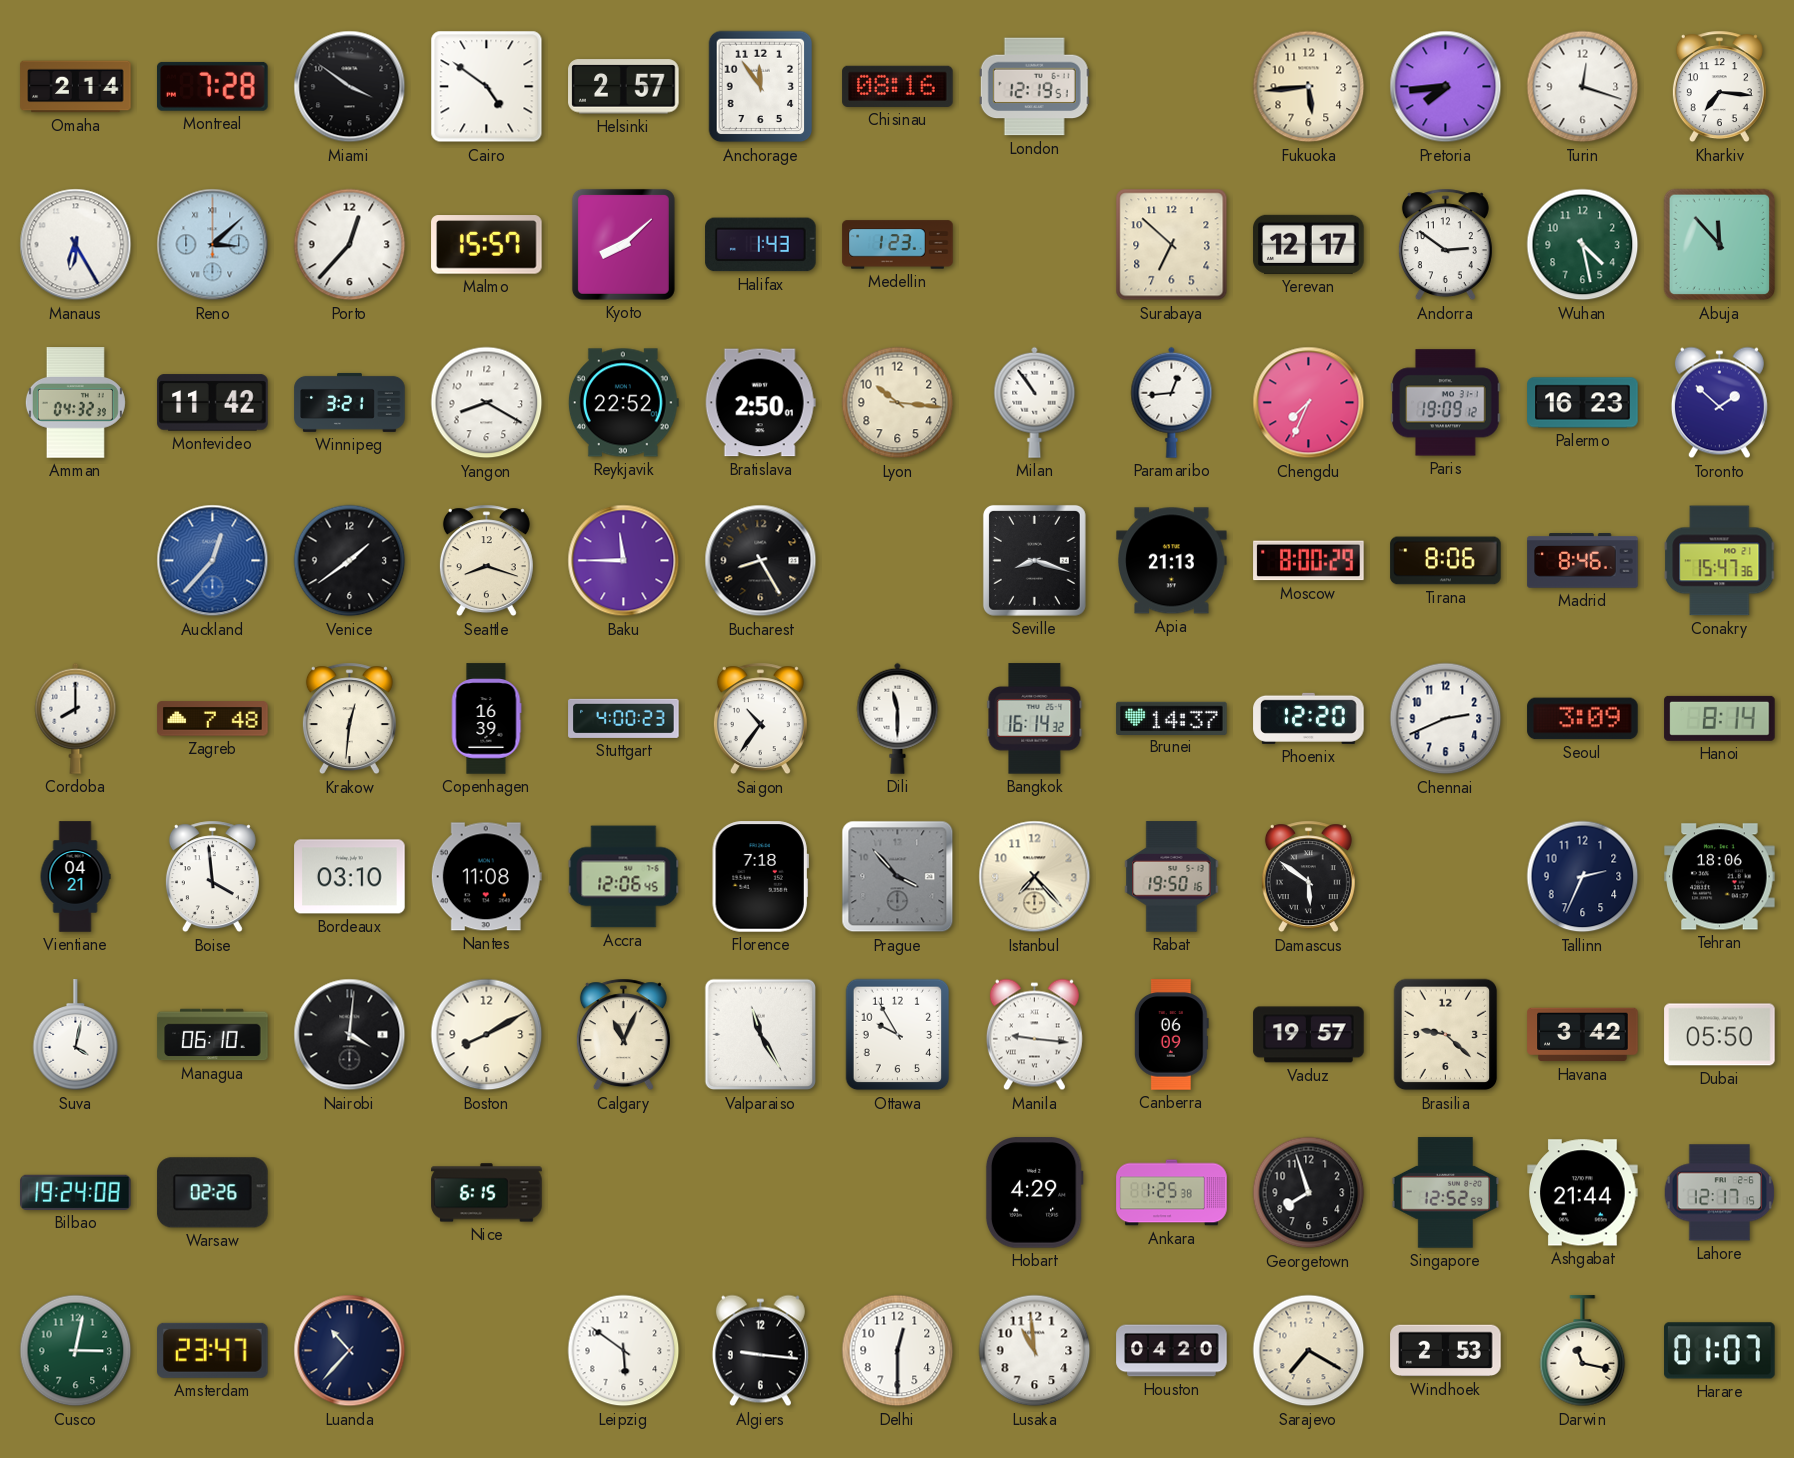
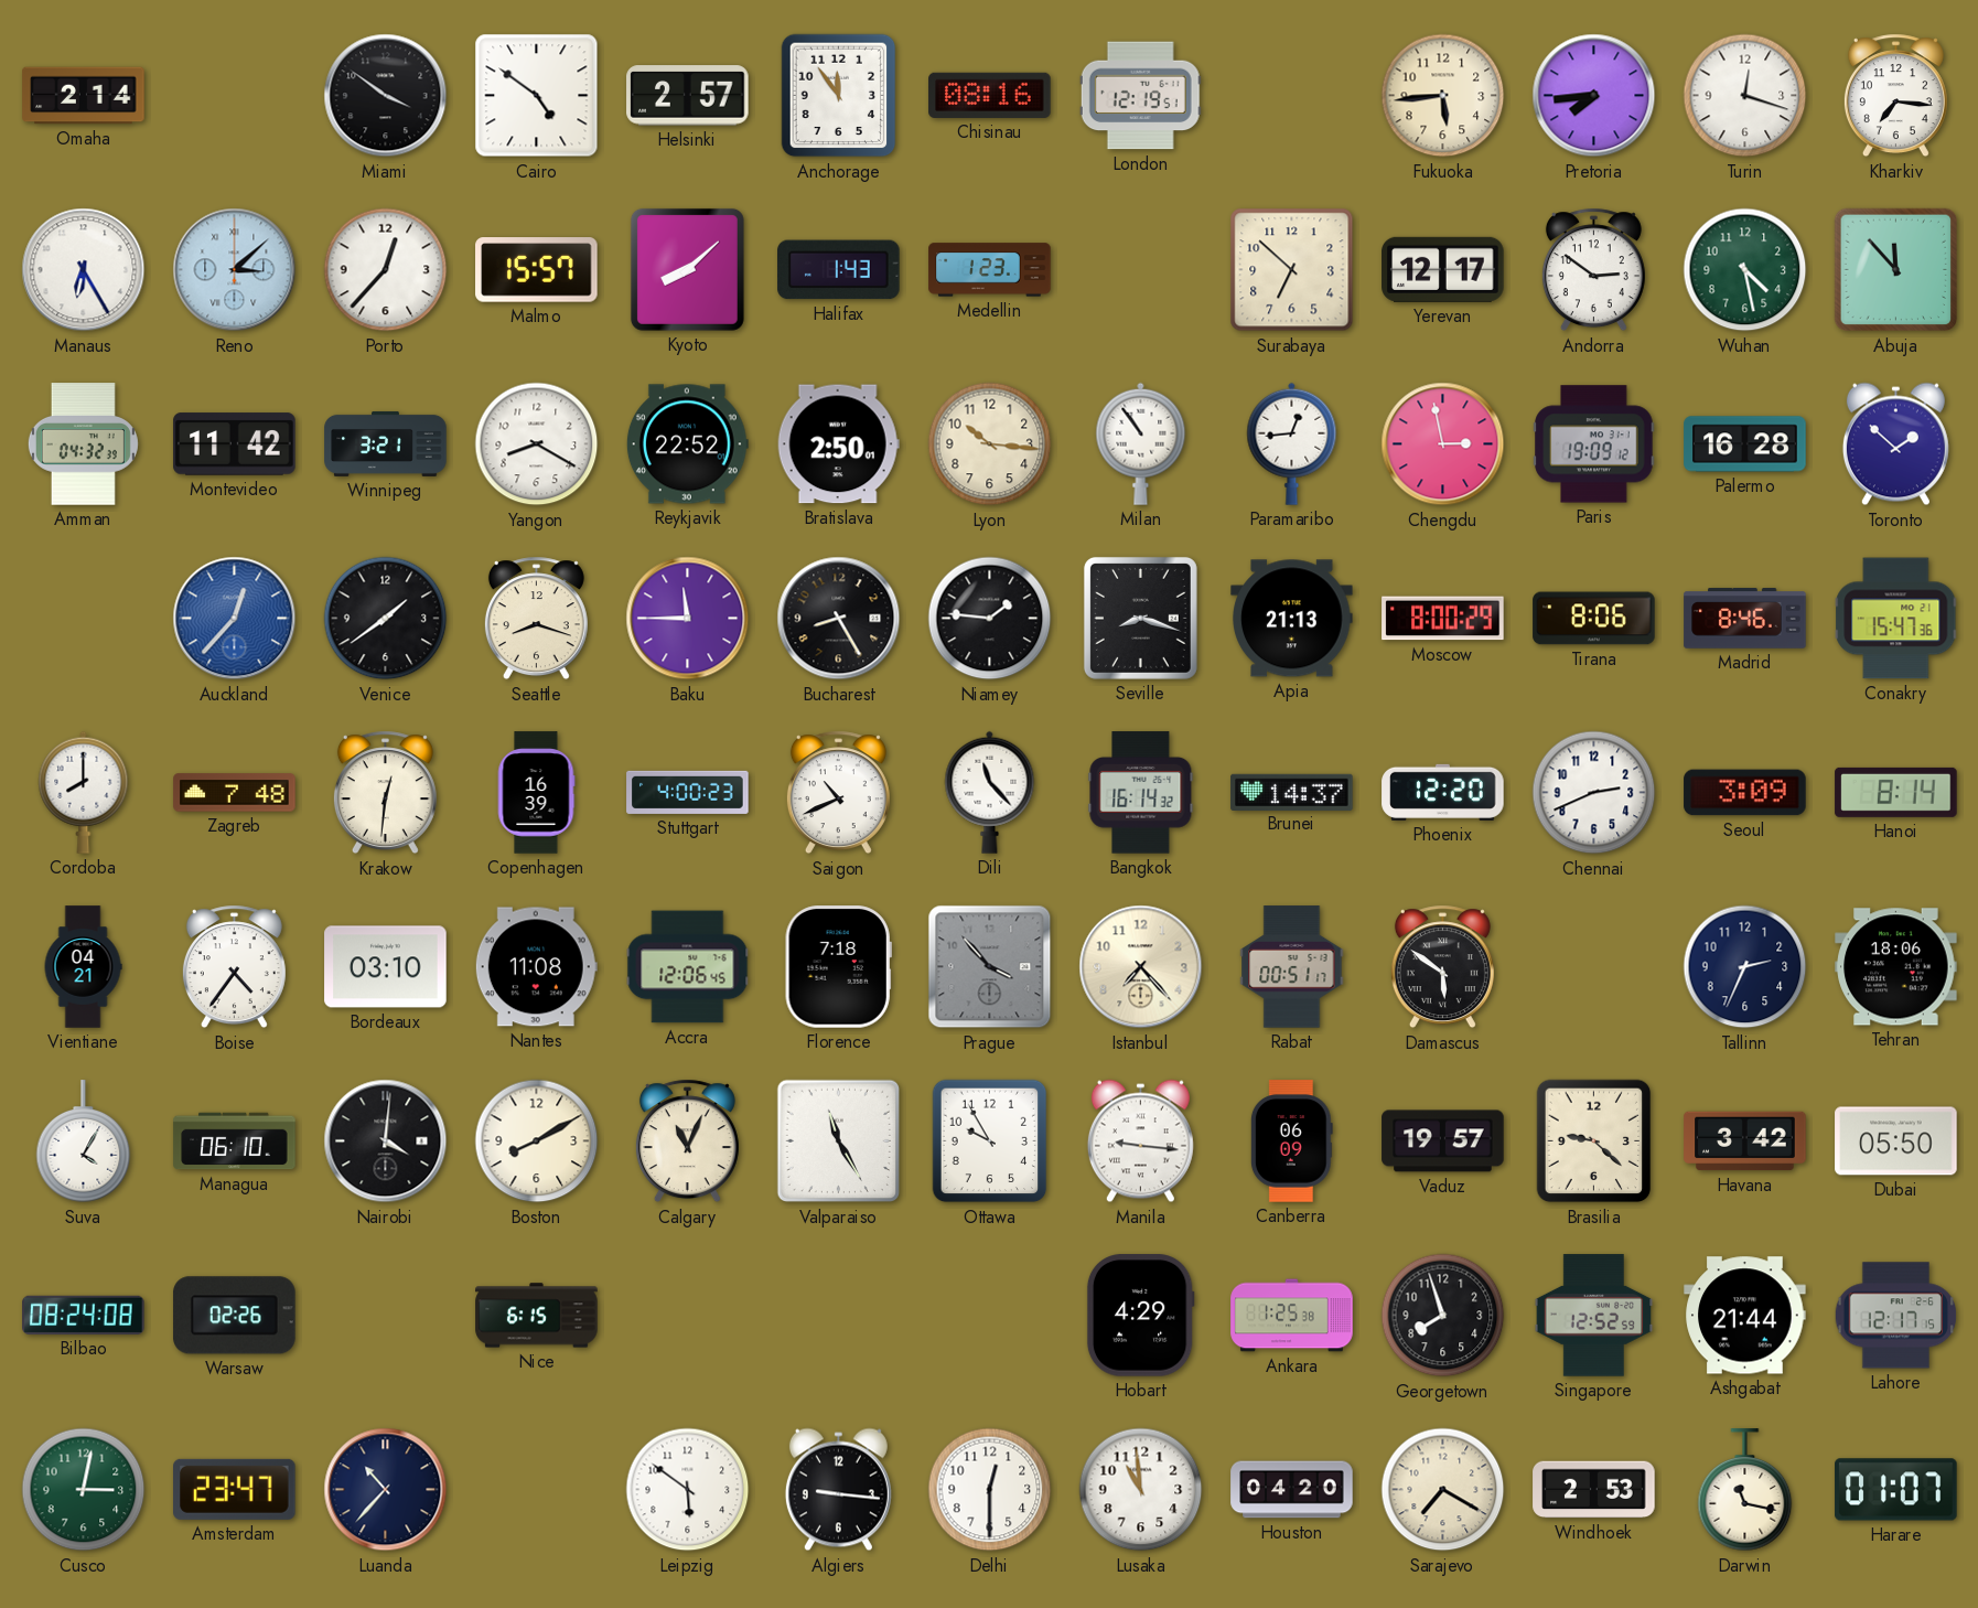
Montreal: 7:28 -> none (213, 86)
Chengdu: 7:34 -> 2:58 (1443, 444)
Palermo: 16:23 -> 16:28 (1745, 444)
Niamey: none -> 1:46 (990, 619)
Saigon: 10:36 -> 10:41 (838, 793)
Dili: 11:30 -> 11:23 (990, 792)
Boise: 3:59 -> 4:36 (234, 967)
Rabat: 19:50 -> 00:51 (1292, 967)
Suva: 4:02 -> 4:05 (84, 1141)
Bilbao: 19:24 -> 08:24 (84, 1315)
